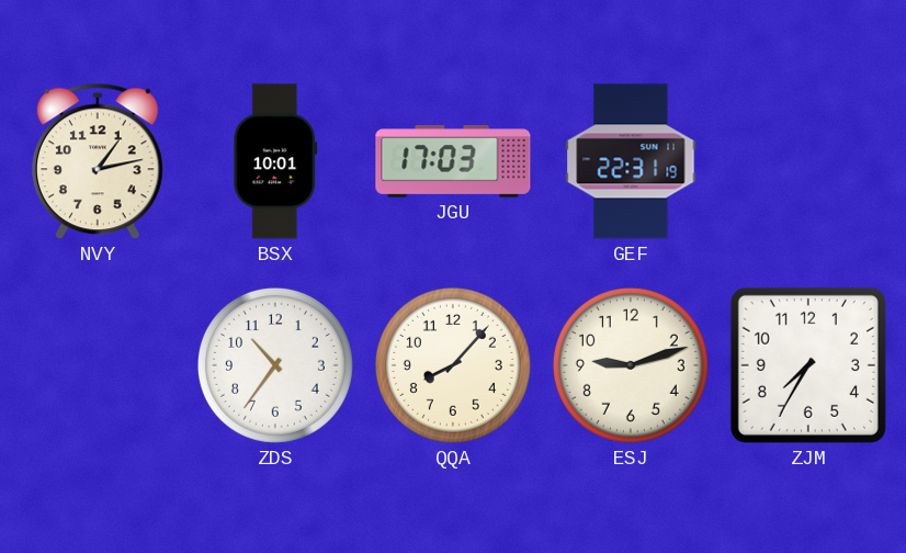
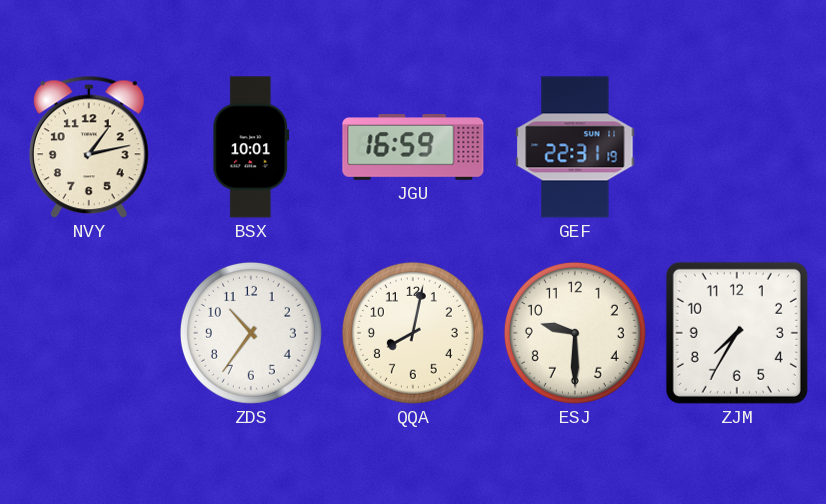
JGU: 17:03 -> 16:59 (413, 148)
QQA: 8:07 -> 8:02 (413, 333)
ESJ: 9:12 -> 9:30 (575, 333)
